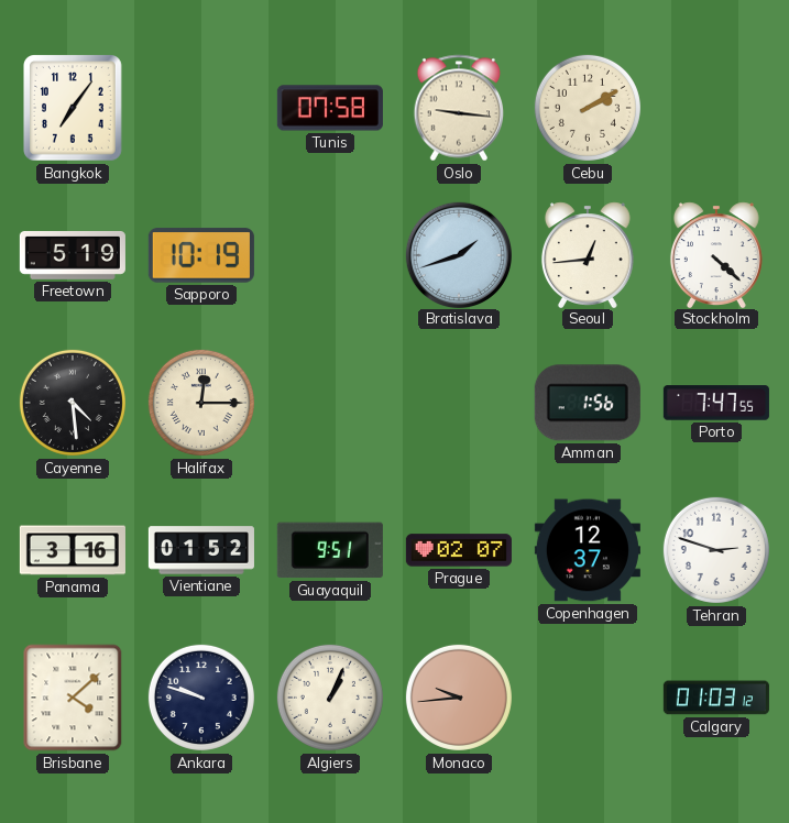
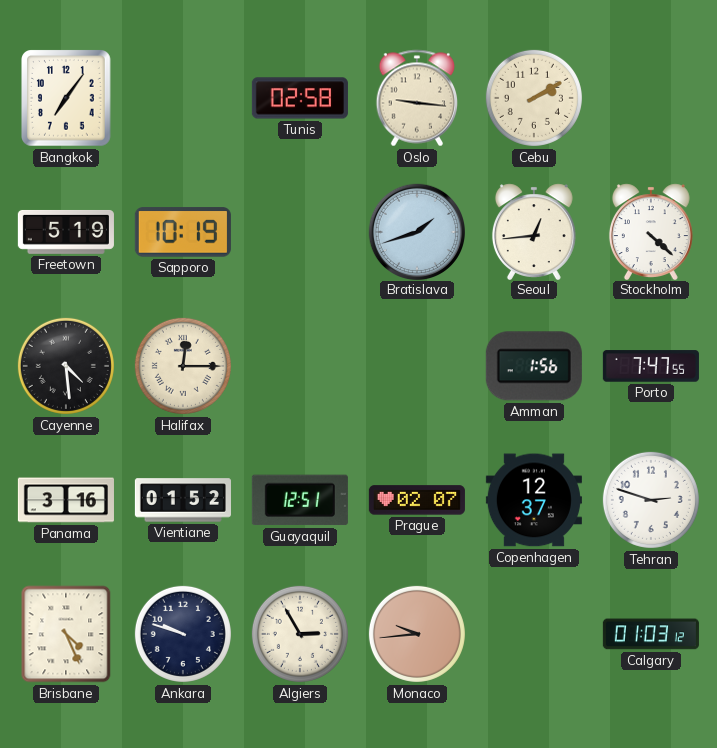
Tunis: 07:58 -> 02:58 (300, 98)
Guayaquil: 9:51 -> 12:51 (300, 500)
Brisbane: 4:08 -> 4:26 (66, 634)
Algiers: 1:04 -> 2:55 (300, 634)
